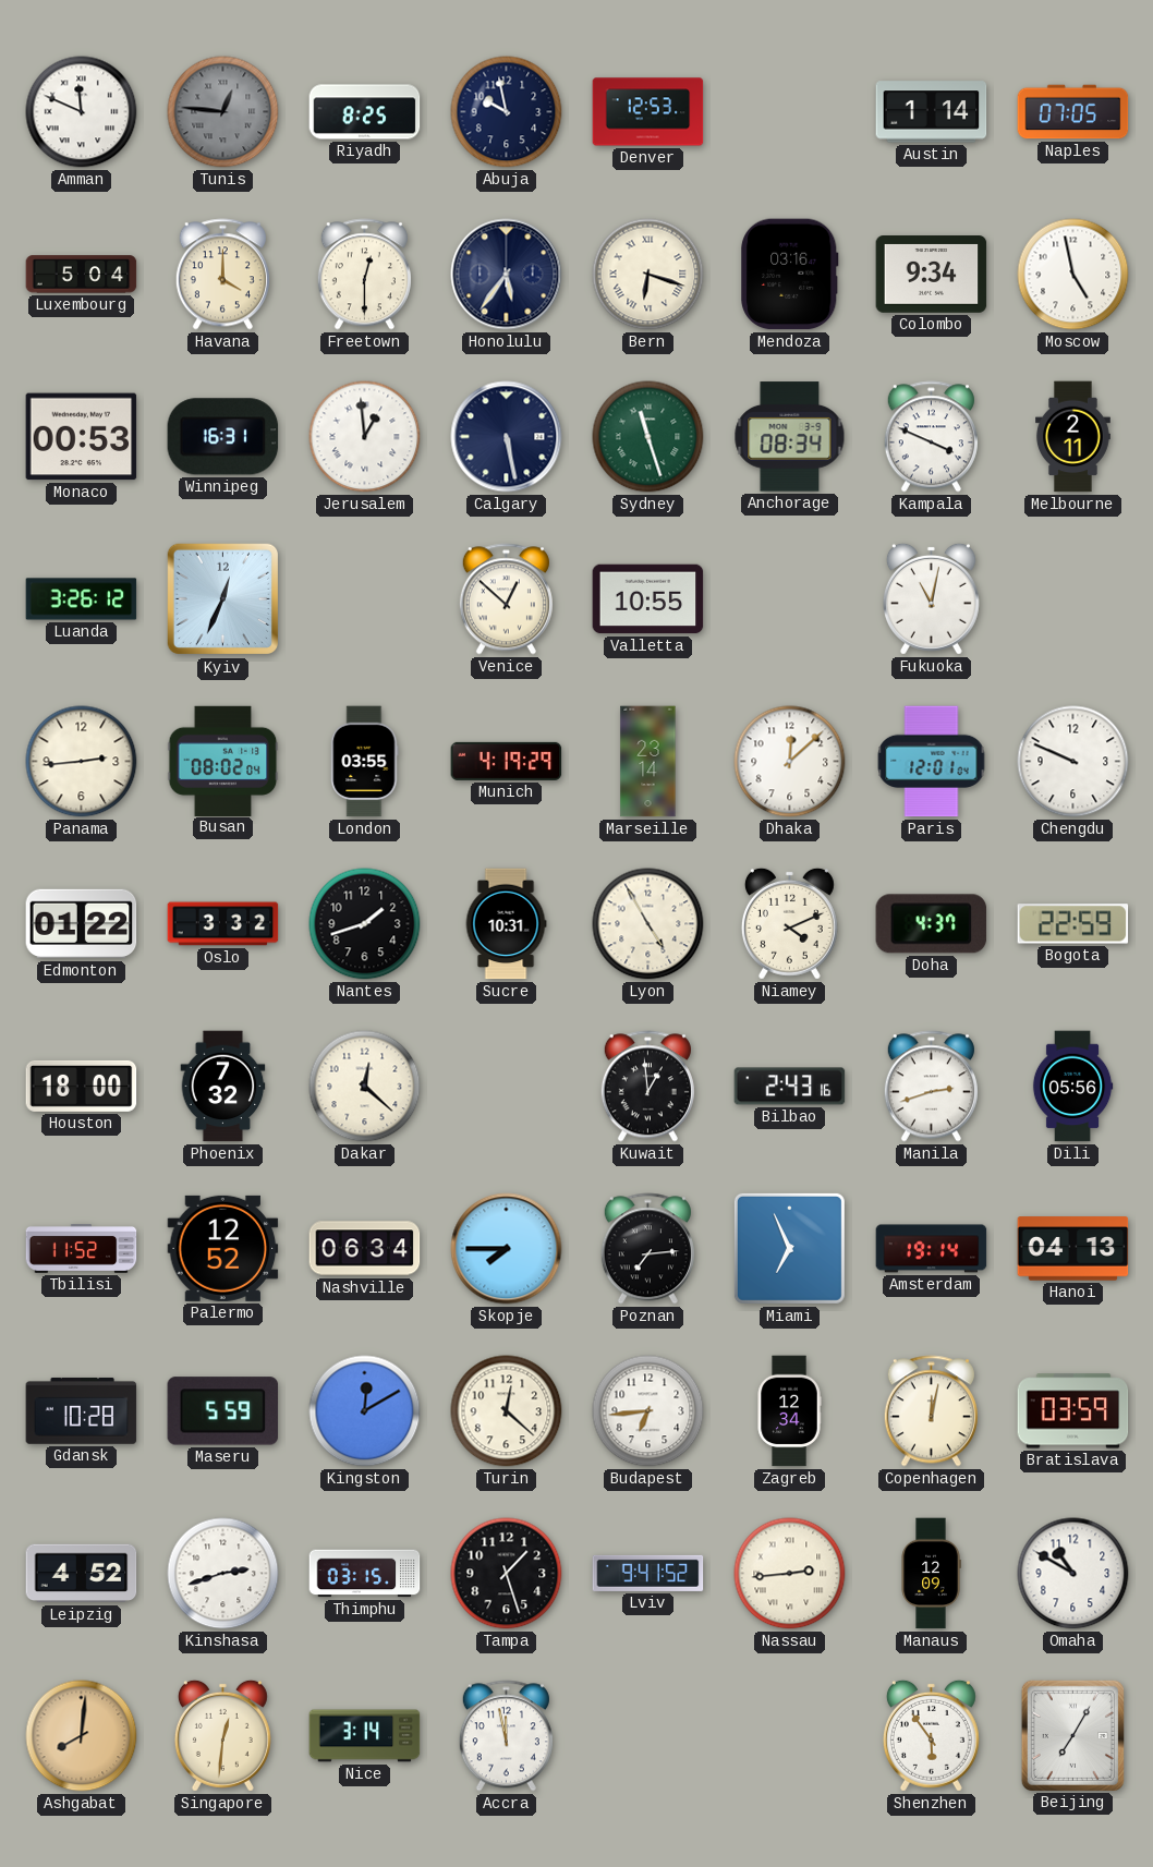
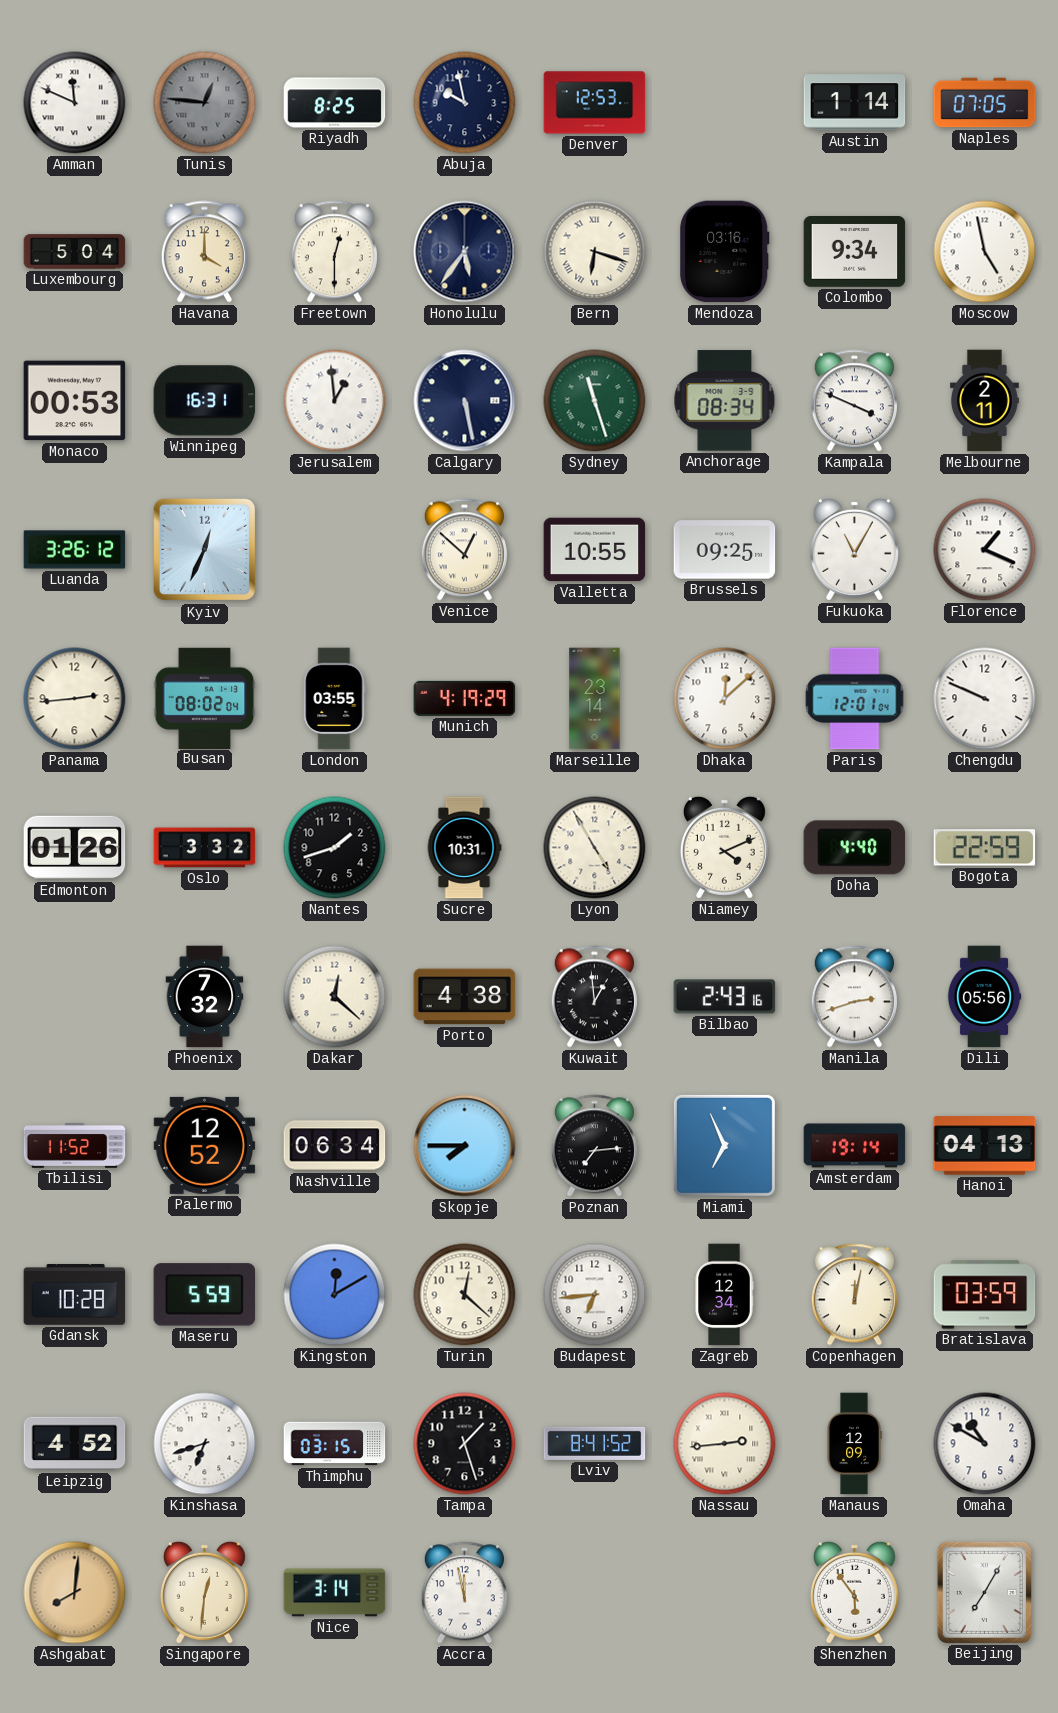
Brussels: none -> 09:25 (725, 550)
Fukuoka: 11:02 -> 11:05 (854, 549)
Florence: none -> 1:19 (985, 550)
Edmonton: 01:22 -> 01:26 (75, 848)
Doha: 4:37 -> 4:40 (855, 848)
Houston: 18:00 -> none (82, 1086)
Porto: none -> 4:38 (465, 997)
Kinshasa: 2:42 -> 6:42 (205, 1444)
Lviv: 9:41 -> 8:41 (595, 1443)
